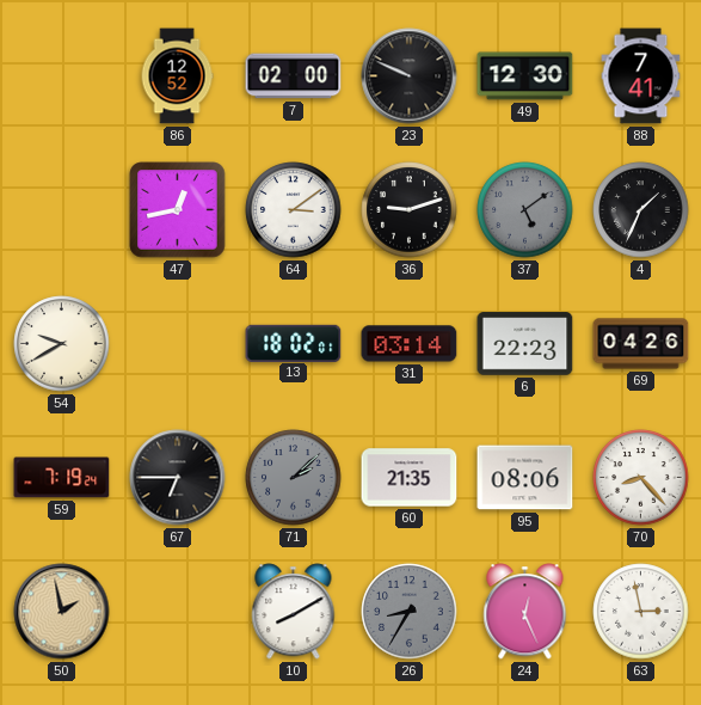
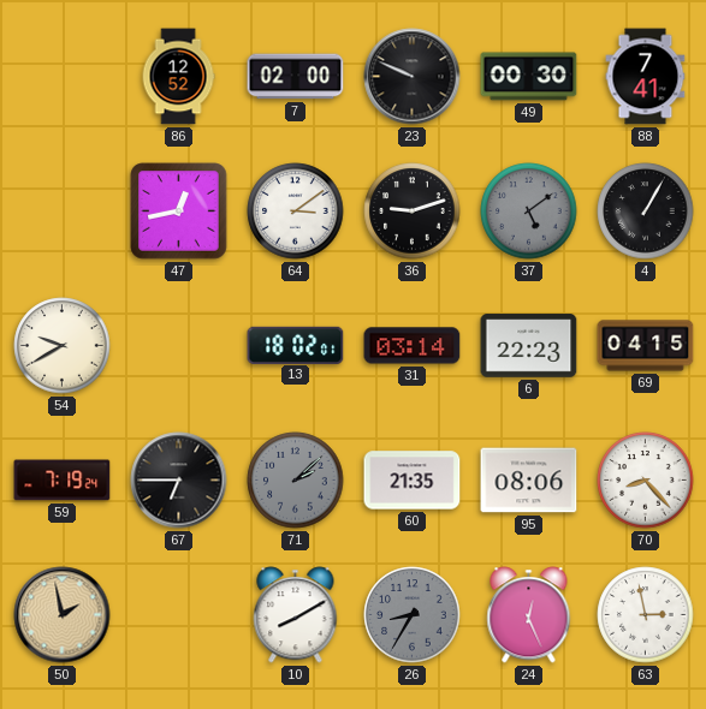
49: 12:30 -> 00:30 (529, 77)
4: 1:34 -> 1:05 (646, 211)
69: 04:26 -> 04:15 (646, 346)
